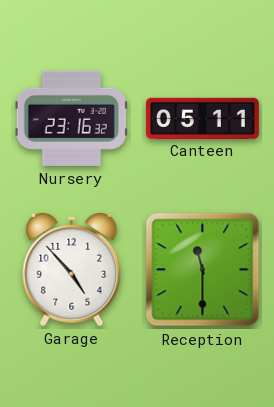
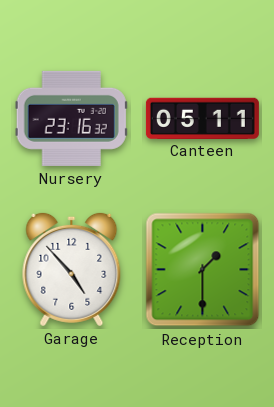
Reception: 11:30 -> 1:30 (203, 270)
